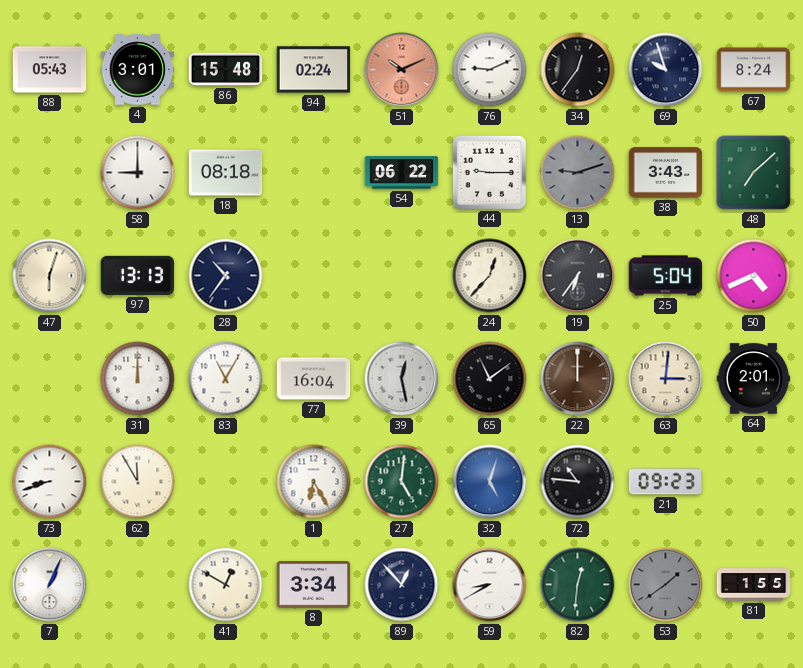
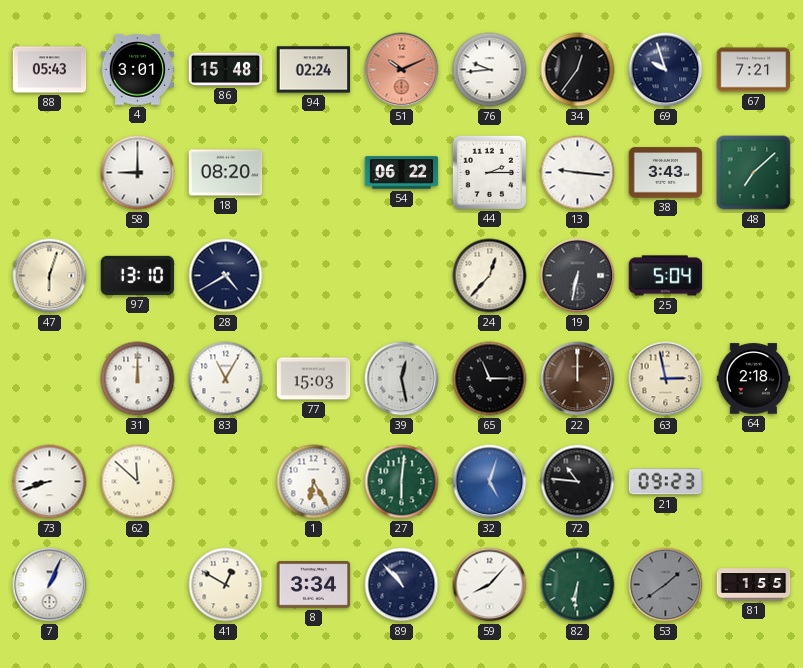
76: 9:11 -> 9:44 (490, 70)
67: 8:24 -> 7:21 (754, 70)
18: 08:18 -> 08:20 (226, 173)
44: 9:15 -> 2:15 (489, 172)
13: 9:12 -> 9:16 (578, 173)
13 dial: grey -> white (578, 173)
97: 13:13 -> 13:10 (138, 275)
28: 10:36 -> 4:40 (226, 276)
19: 6:36 -> 6:32 (578, 276)
50: 4:41 -> none (754, 276)
77: 16:04 -> 15:03 (314, 379)
65: 11:09 -> 11:15 (490, 379)
63: 3:01 -> 2:58 (666, 379)
64: 2:01 -> 2:18 (754, 379)
62: 11:55 -> 11:52 (138, 482)
27: 5:01 -> 6:01 (402, 482)
89: 12:53 -> 10:53 (402, 585)
59: 8:40 -> 8:07 (490, 585)
82: 12:31 -> 6:31 (578, 585)
